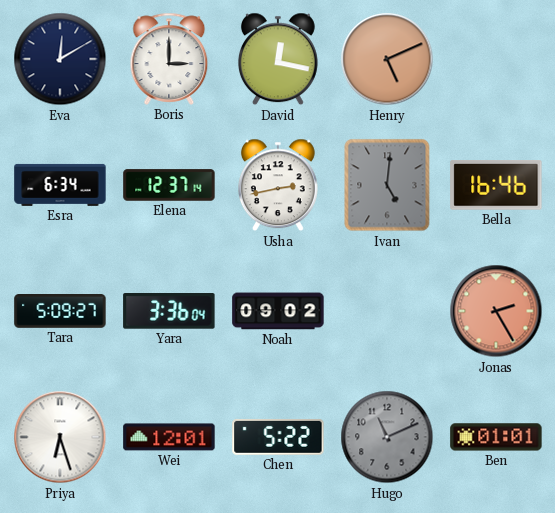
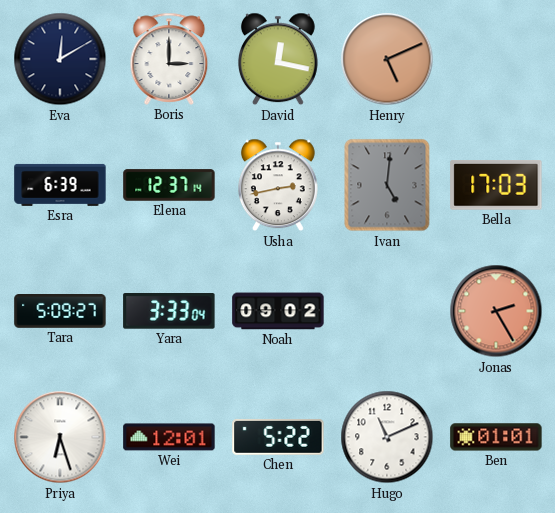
Esra: 6:34 -> 6:39 (60, 185)
Bella: 16:46 -> 17:03 (496, 186)
Yara: 3:36 -> 3:33 (169, 312)
Hugo dial: grey -> white (387, 437)
